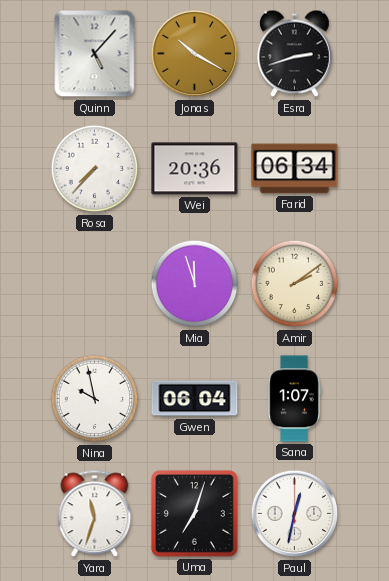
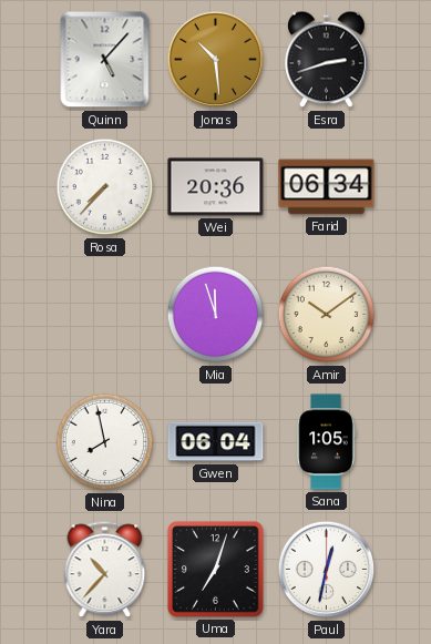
Jonas: 10:20 -> 10:29 (216, 60)
Amir: 2:09 -> 10:09 (327, 315)
Nina: 9:58 -> 7:58 (105, 442)
Sana: 1:07 -> 1:05 (326, 442)
Yara: 11:33 -> 10:37 (105, 570)
